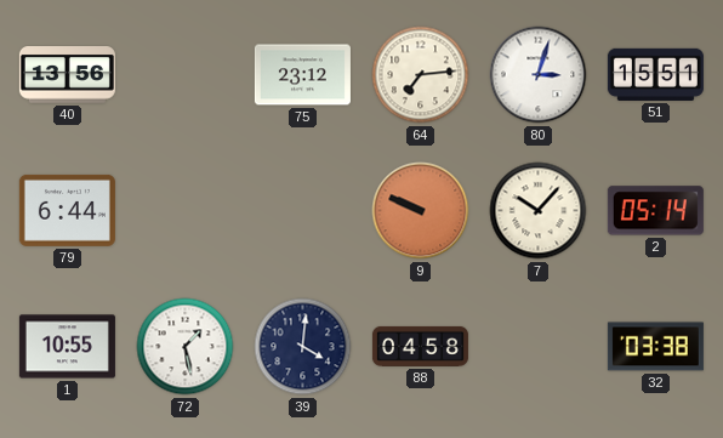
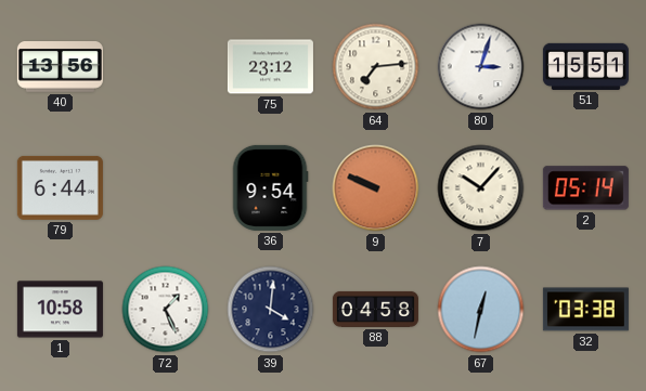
36: none -> 9:54 (270, 187)
1: 10:55 -> 10:58 (60, 310)
72: 1:28 -> 1:26 (166, 310)
67: none -> 12:32 (481, 310)
